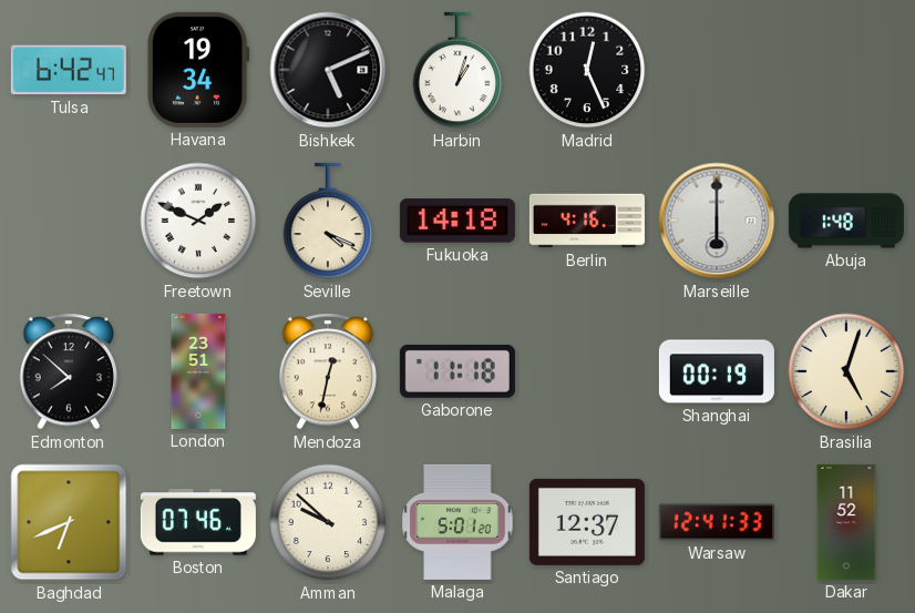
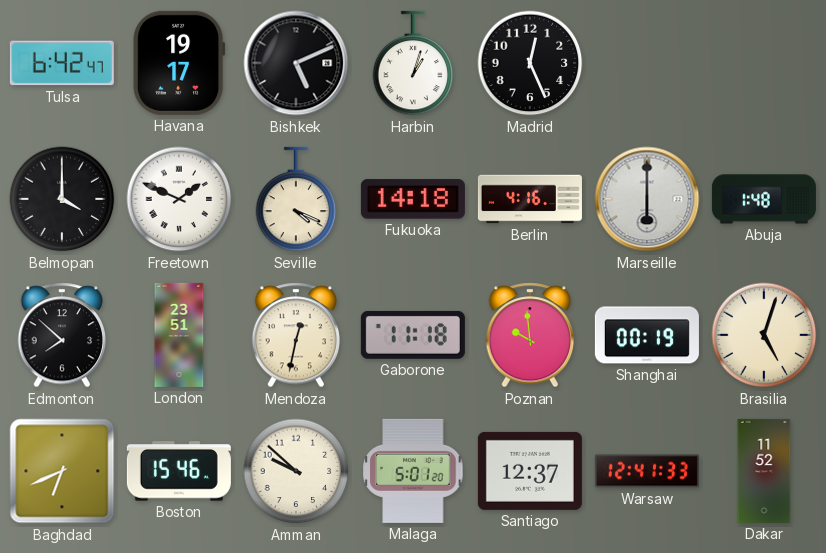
Havana: 19:34 -> 19:17 (179, 63)
Belmopan: none -> 4:00 (62, 199)
Poznan: none -> 9:59 (530, 335)
Boston: 07:46 -> 15:46 (179, 471)
